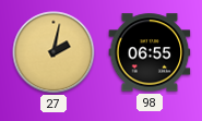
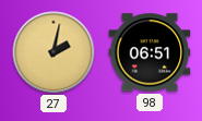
98: 06:55 -> 06:51 (150, 52)
